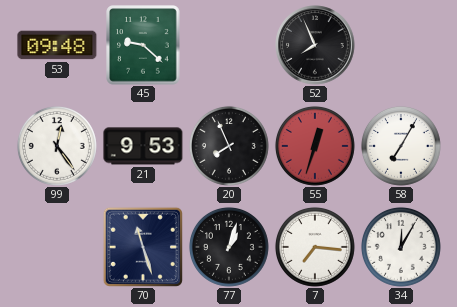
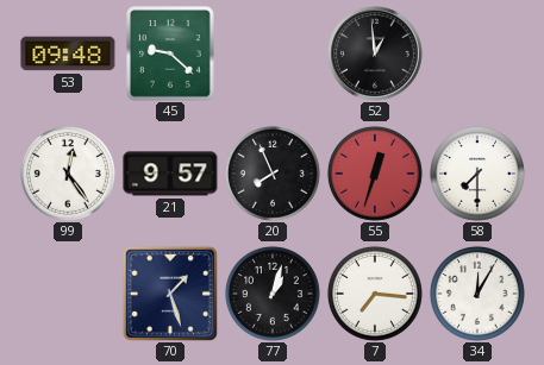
52: 7:56 -> 12:59 (375, 54)
21: 9:53 -> 9:57 (170, 174)
58: 7:05 -> 7:30 (477, 174)
70: 11:27 -> 1:27 (170, 294)
